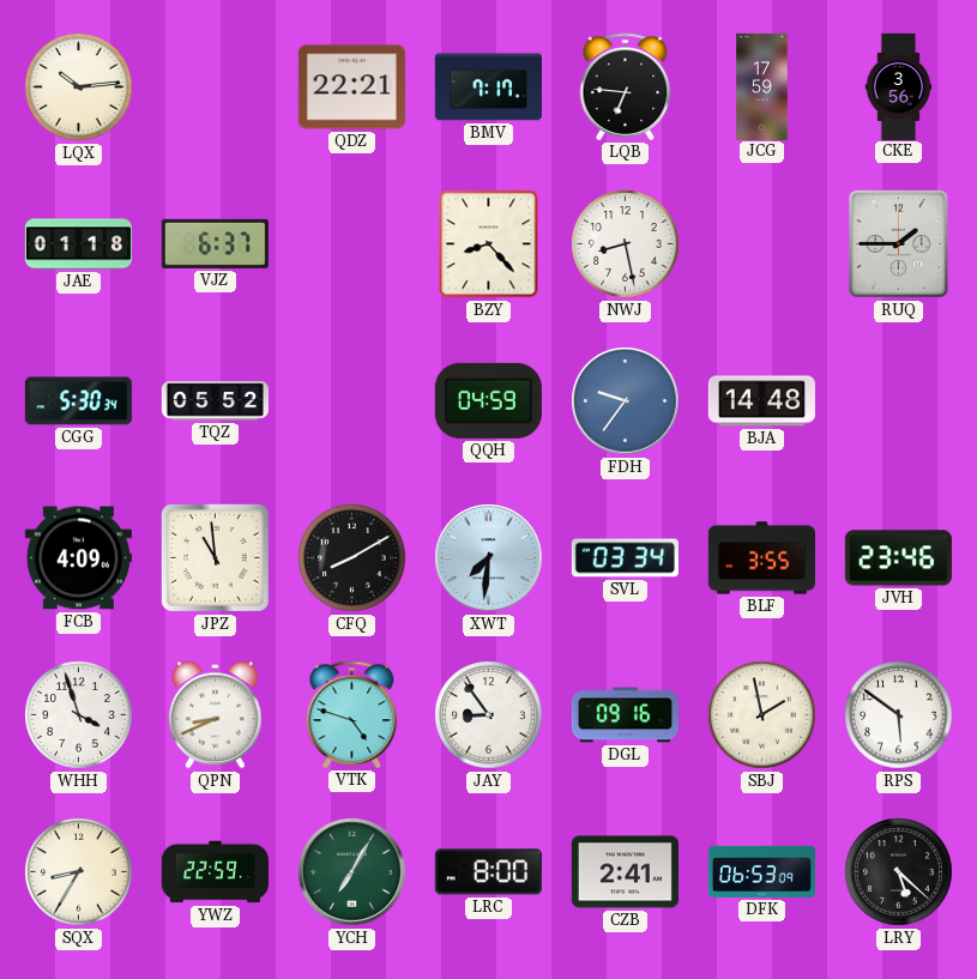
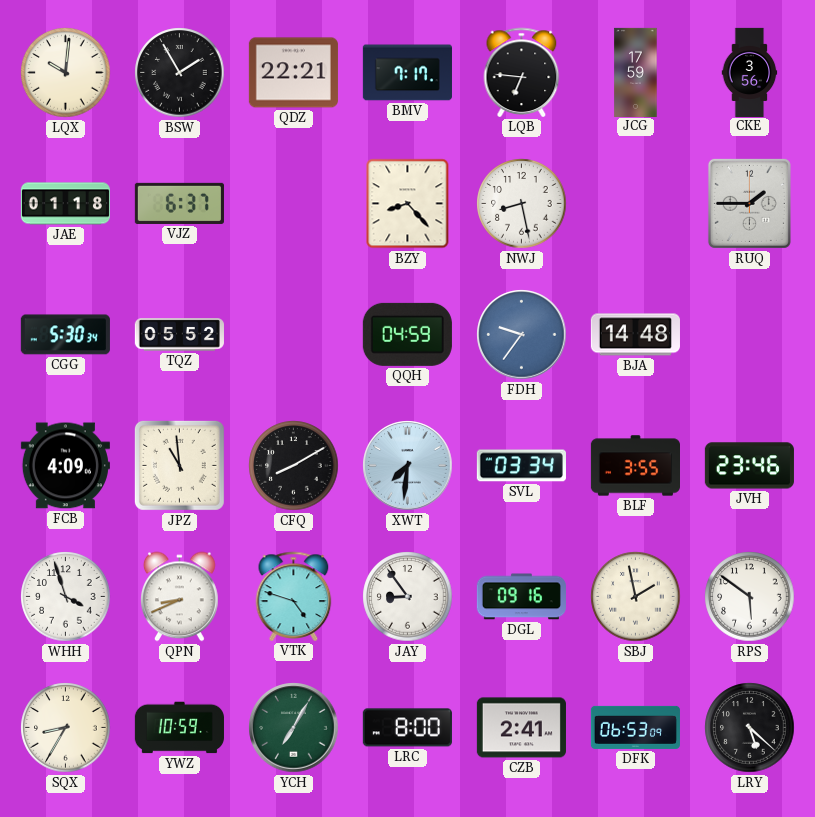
LQX: 10:14 -> 10:01 (66, 73)
BSW: none -> 1:55 (180, 73)
YWZ: 22:59 -> 10:59 (179, 728)
